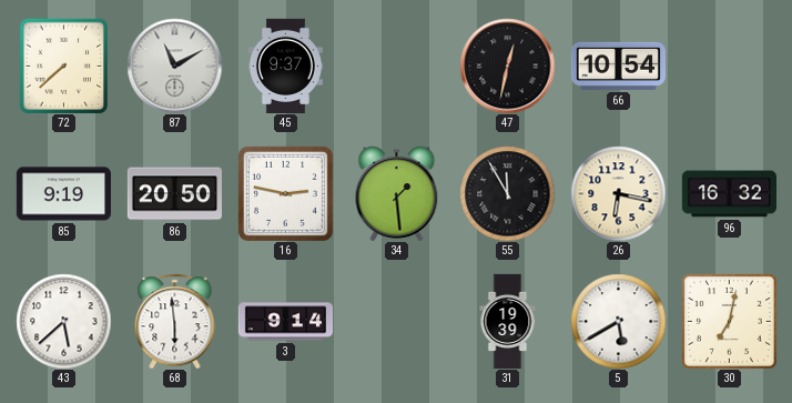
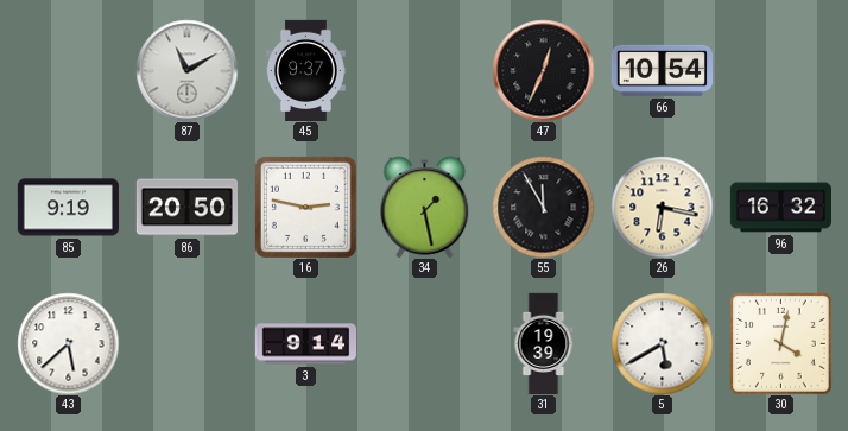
72: 7:38 -> none (64, 66)
47: 12:32 -> 12:34 (543, 70)
34: 1:29 -> 1:28 (425, 207)
68: 5:59 -> none (175, 321)
30: 7:02 -> 4:02 (781, 344)
